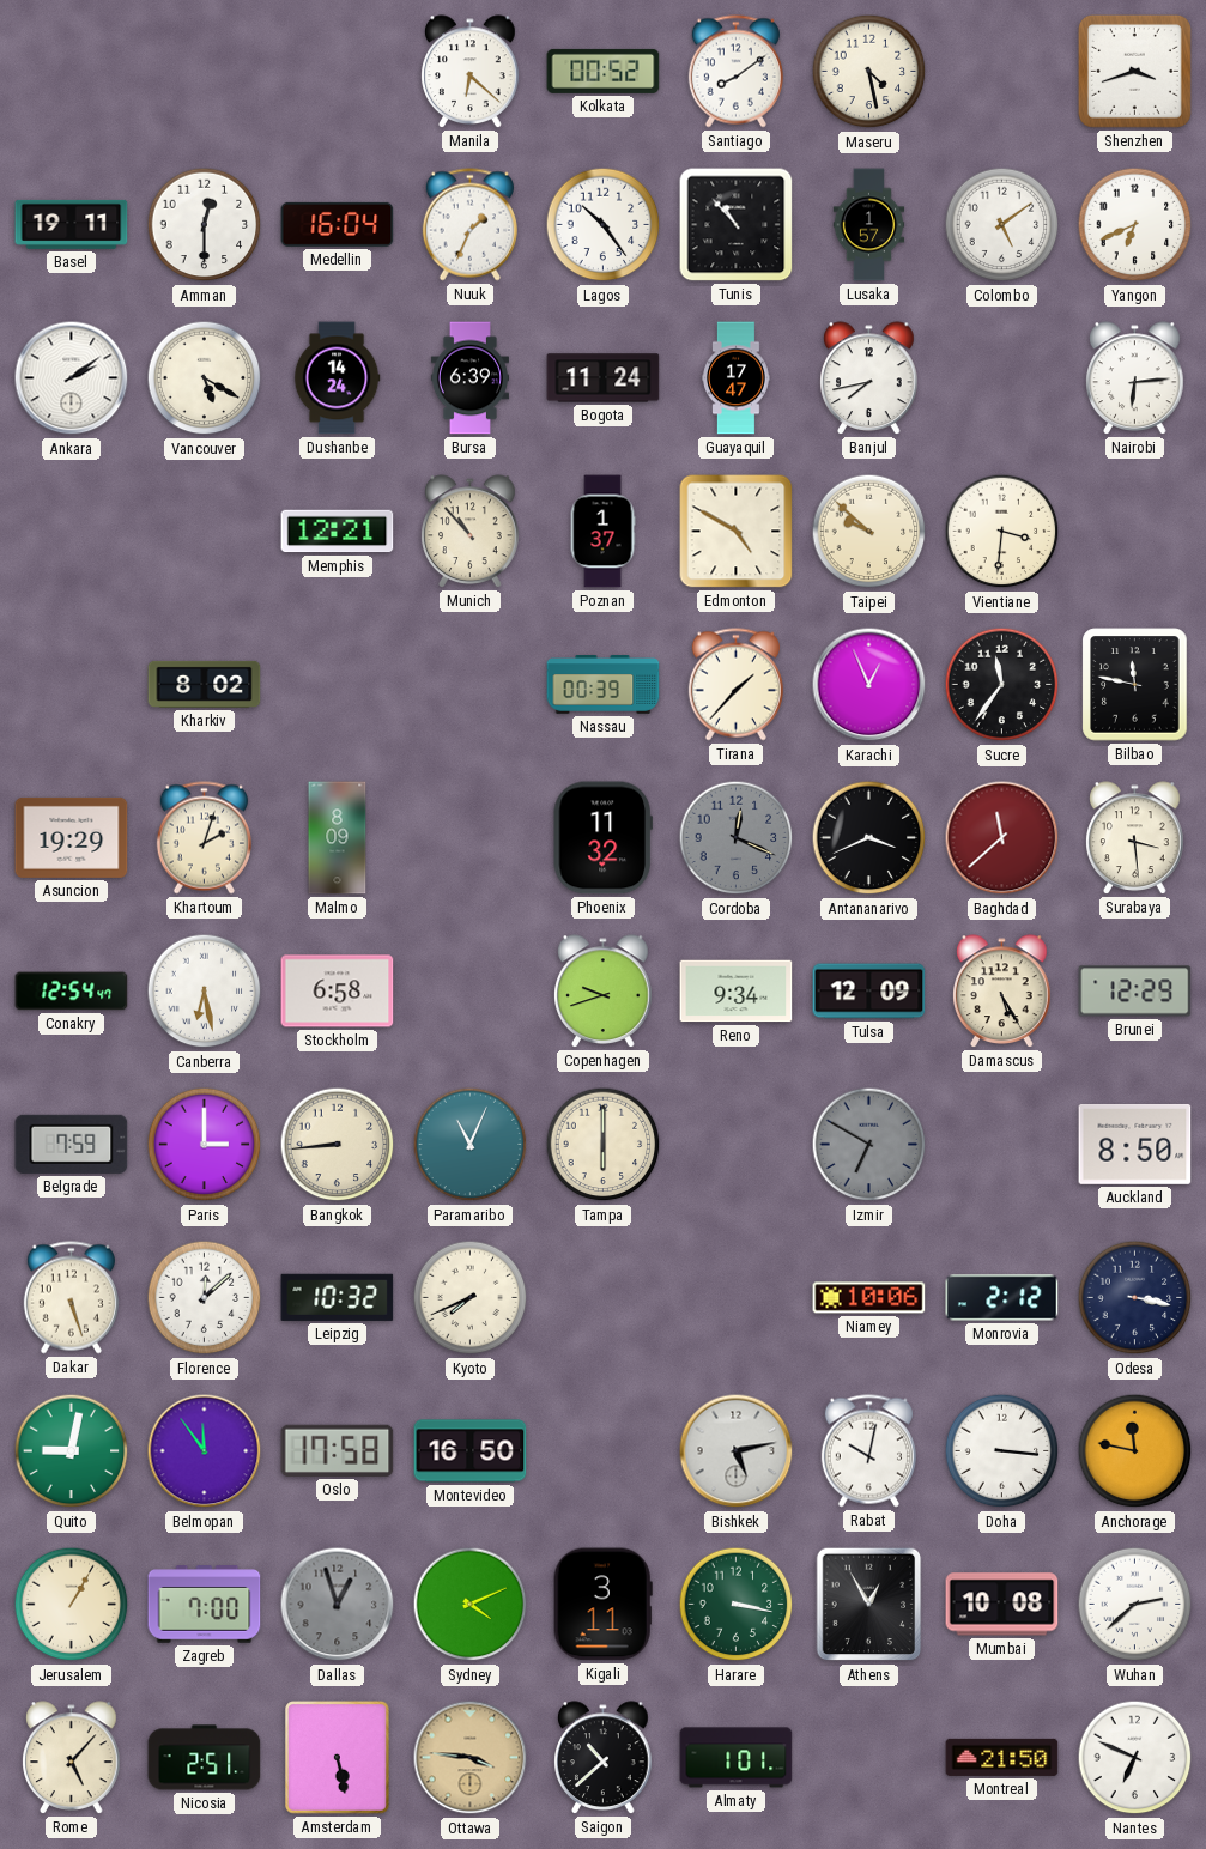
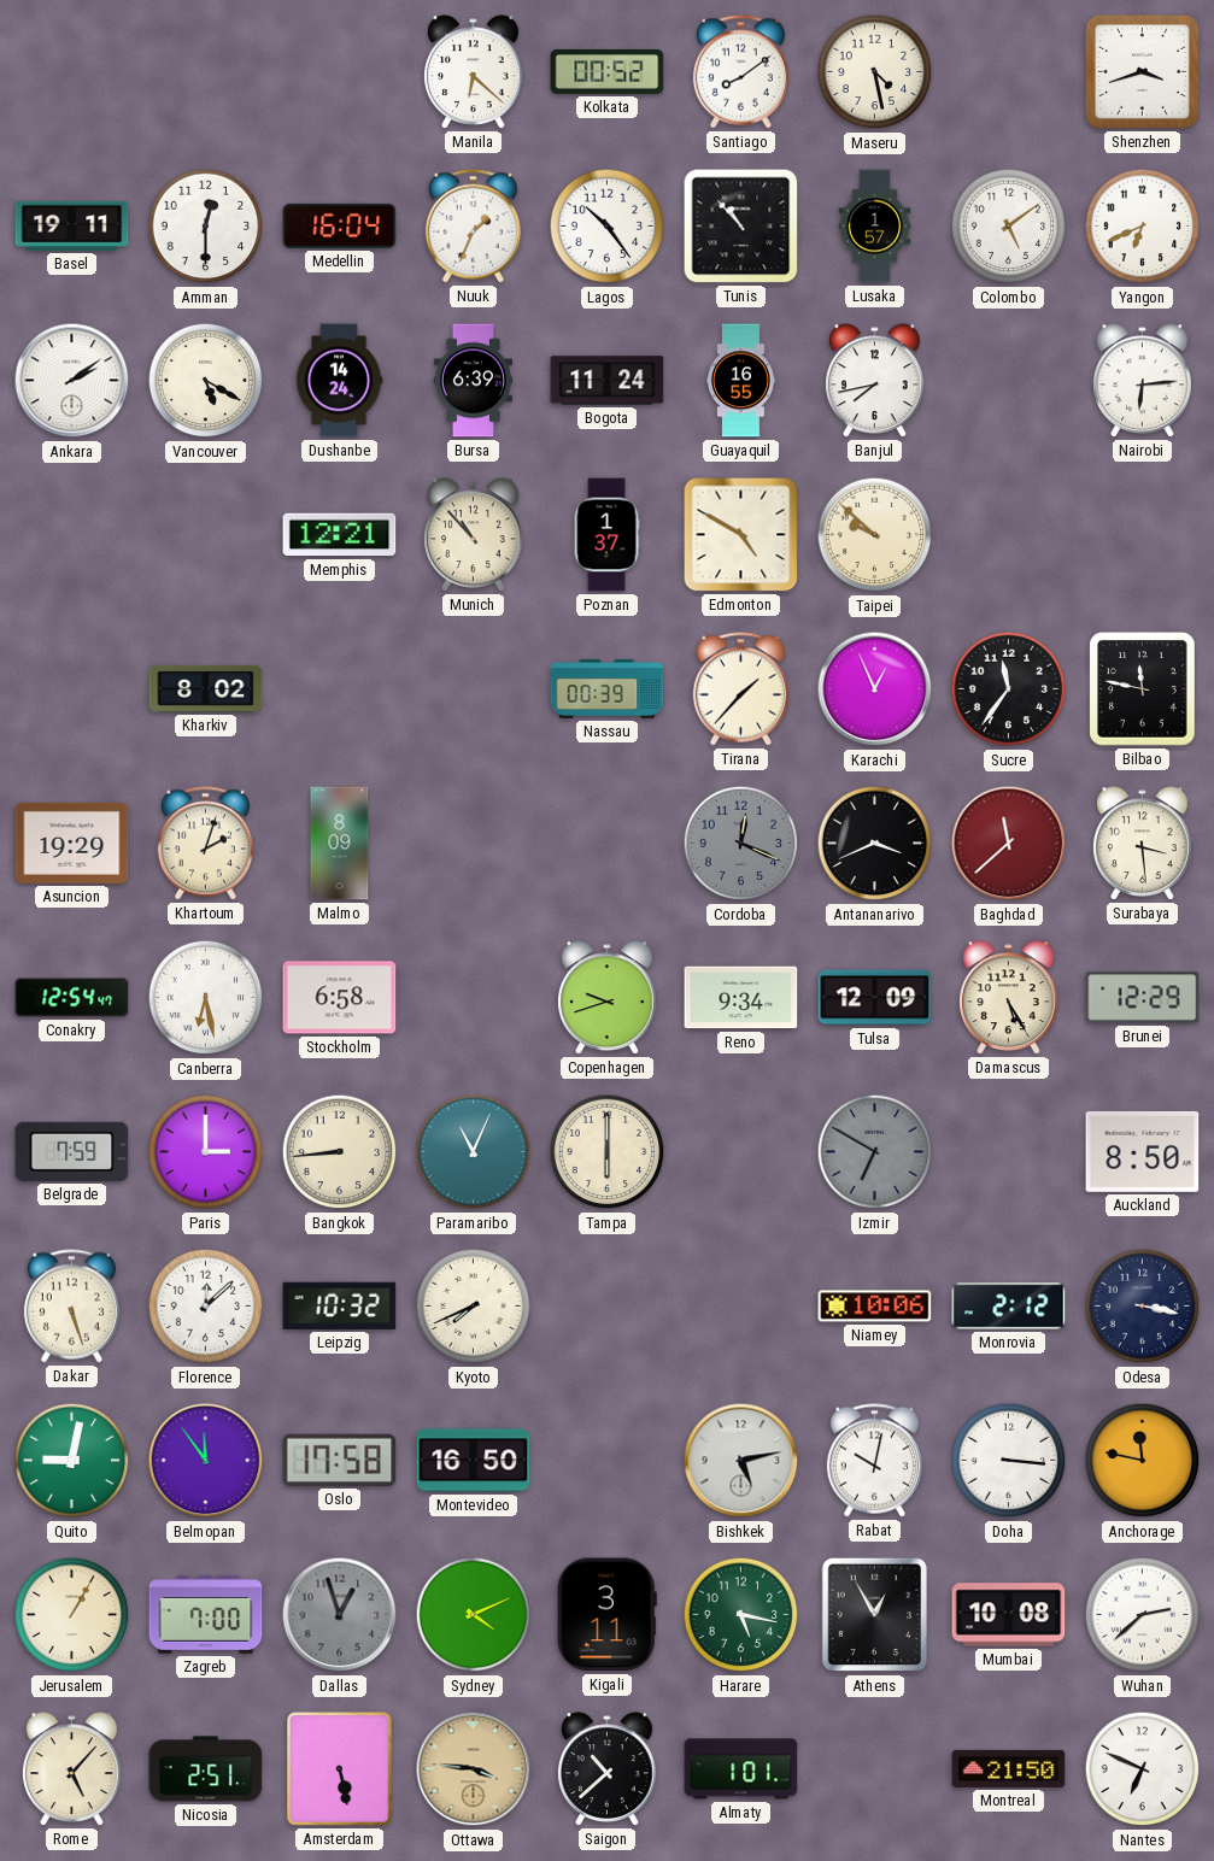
Guayaquil: 17:47 -> 16:55 (741, 381)
Vientiane: 3:31 -> none (1002, 532)
Phoenix: 11:32 -> none (602, 838)
Harare: 3:17 -> 5:17 (741, 1615)
